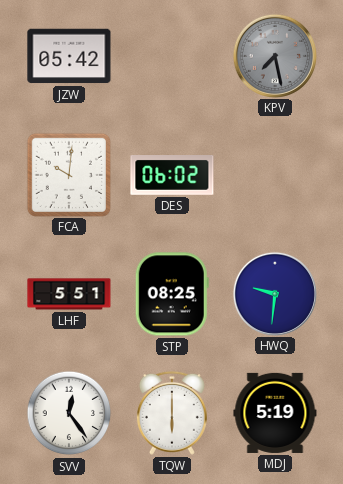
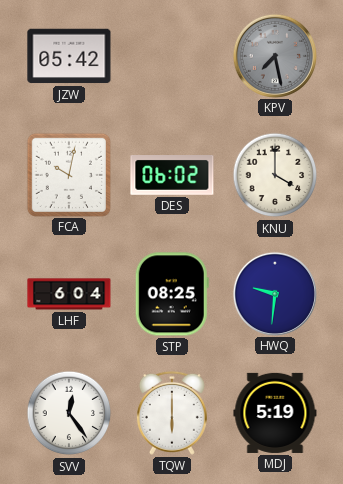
FCA: 10:01 -> 10:02 (68, 174)
KNU: none -> 4:00 (275, 175)
LHF: 5:51 -> 6:04 (69, 294)
